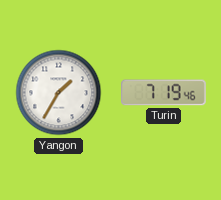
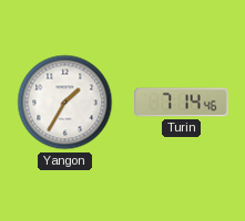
Turin: 7:19 -> 7:14 (182, 103)
